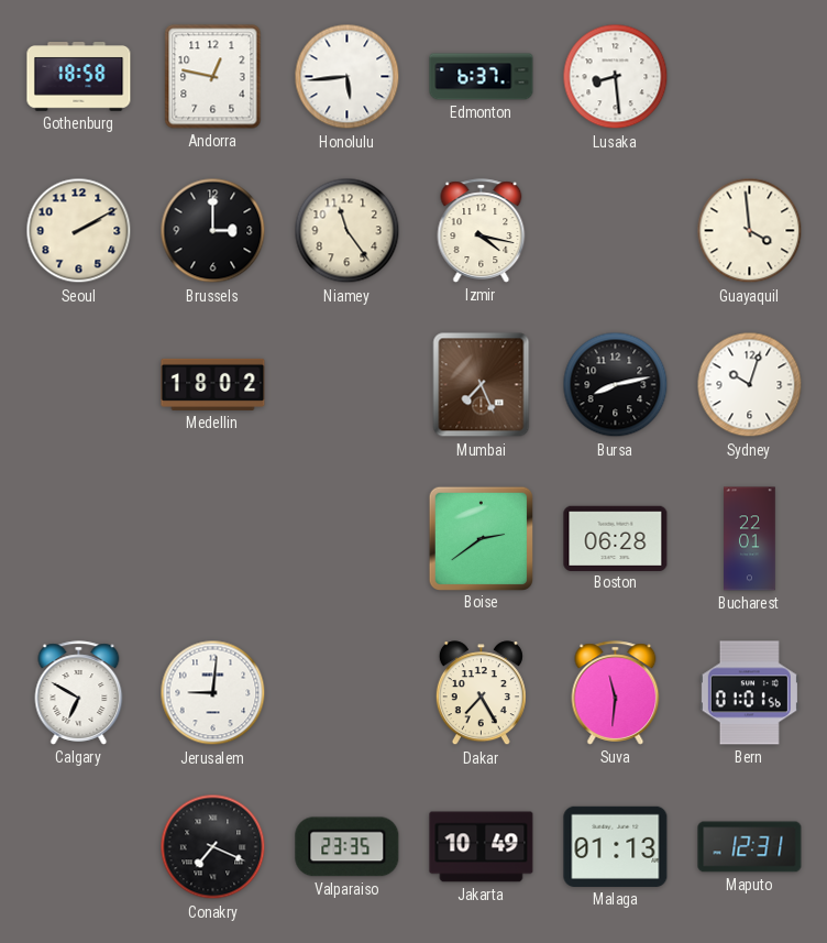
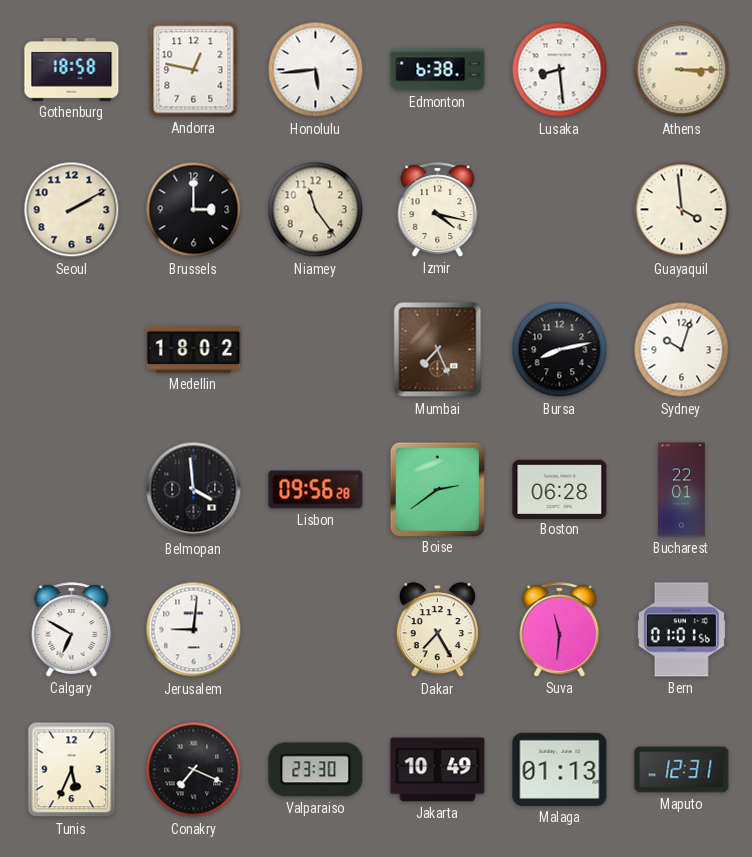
Edmonton: 6:37 -> 6:38 (438, 70)
Athens: none -> 3:15 (682, 70)
Belmopan: none -> 3:59 (194, 490)
Lisbon: none -> 09:56 (316, 490)
Tunis: none -> 5:34 (72, 770)
Valparaiso: 23:35 -> 23:30 (316, 770)
